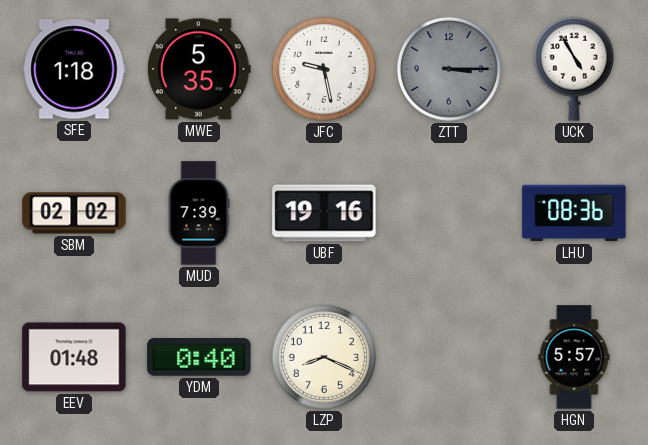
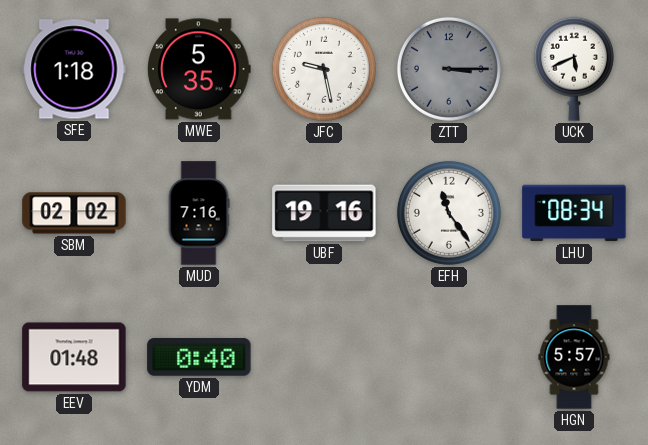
UCK: 4:55 -> 5:41 (574, 69)
MUD: 7:39 -> 7:16 (199, 213)
EFH: none -> 11:24 (449, 213)
LHU: 08:36 -> 08:34 (574, 213)
LZP: 8:19 -> none (324, 357)
